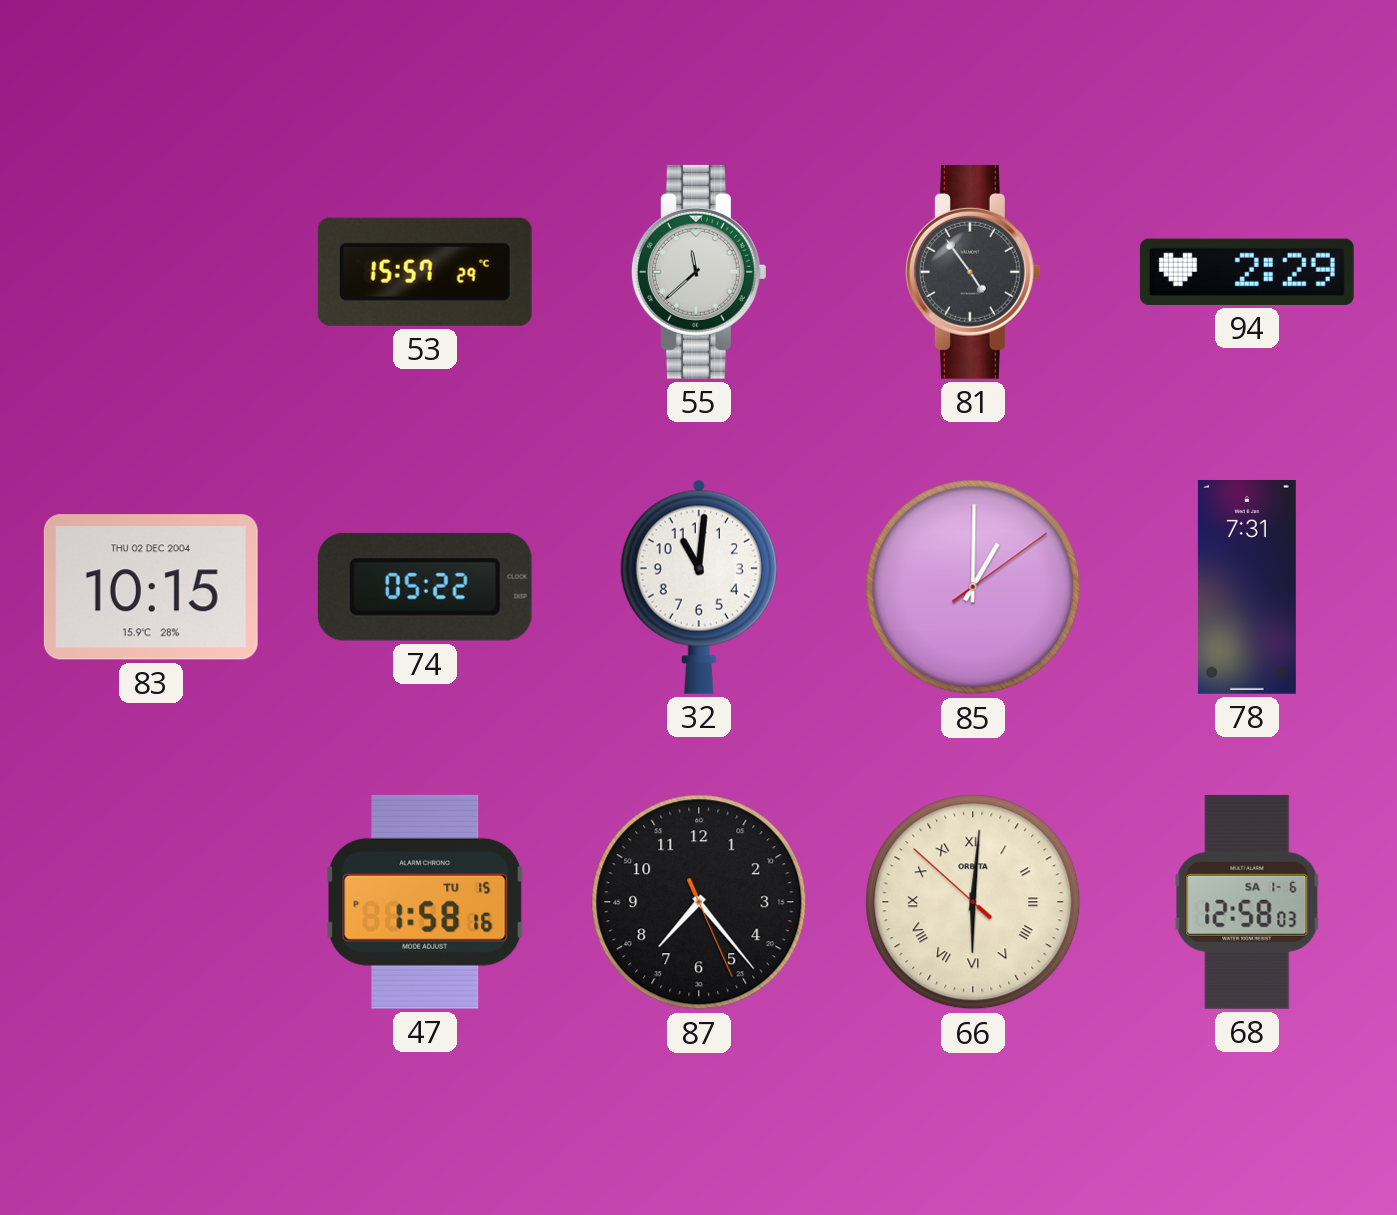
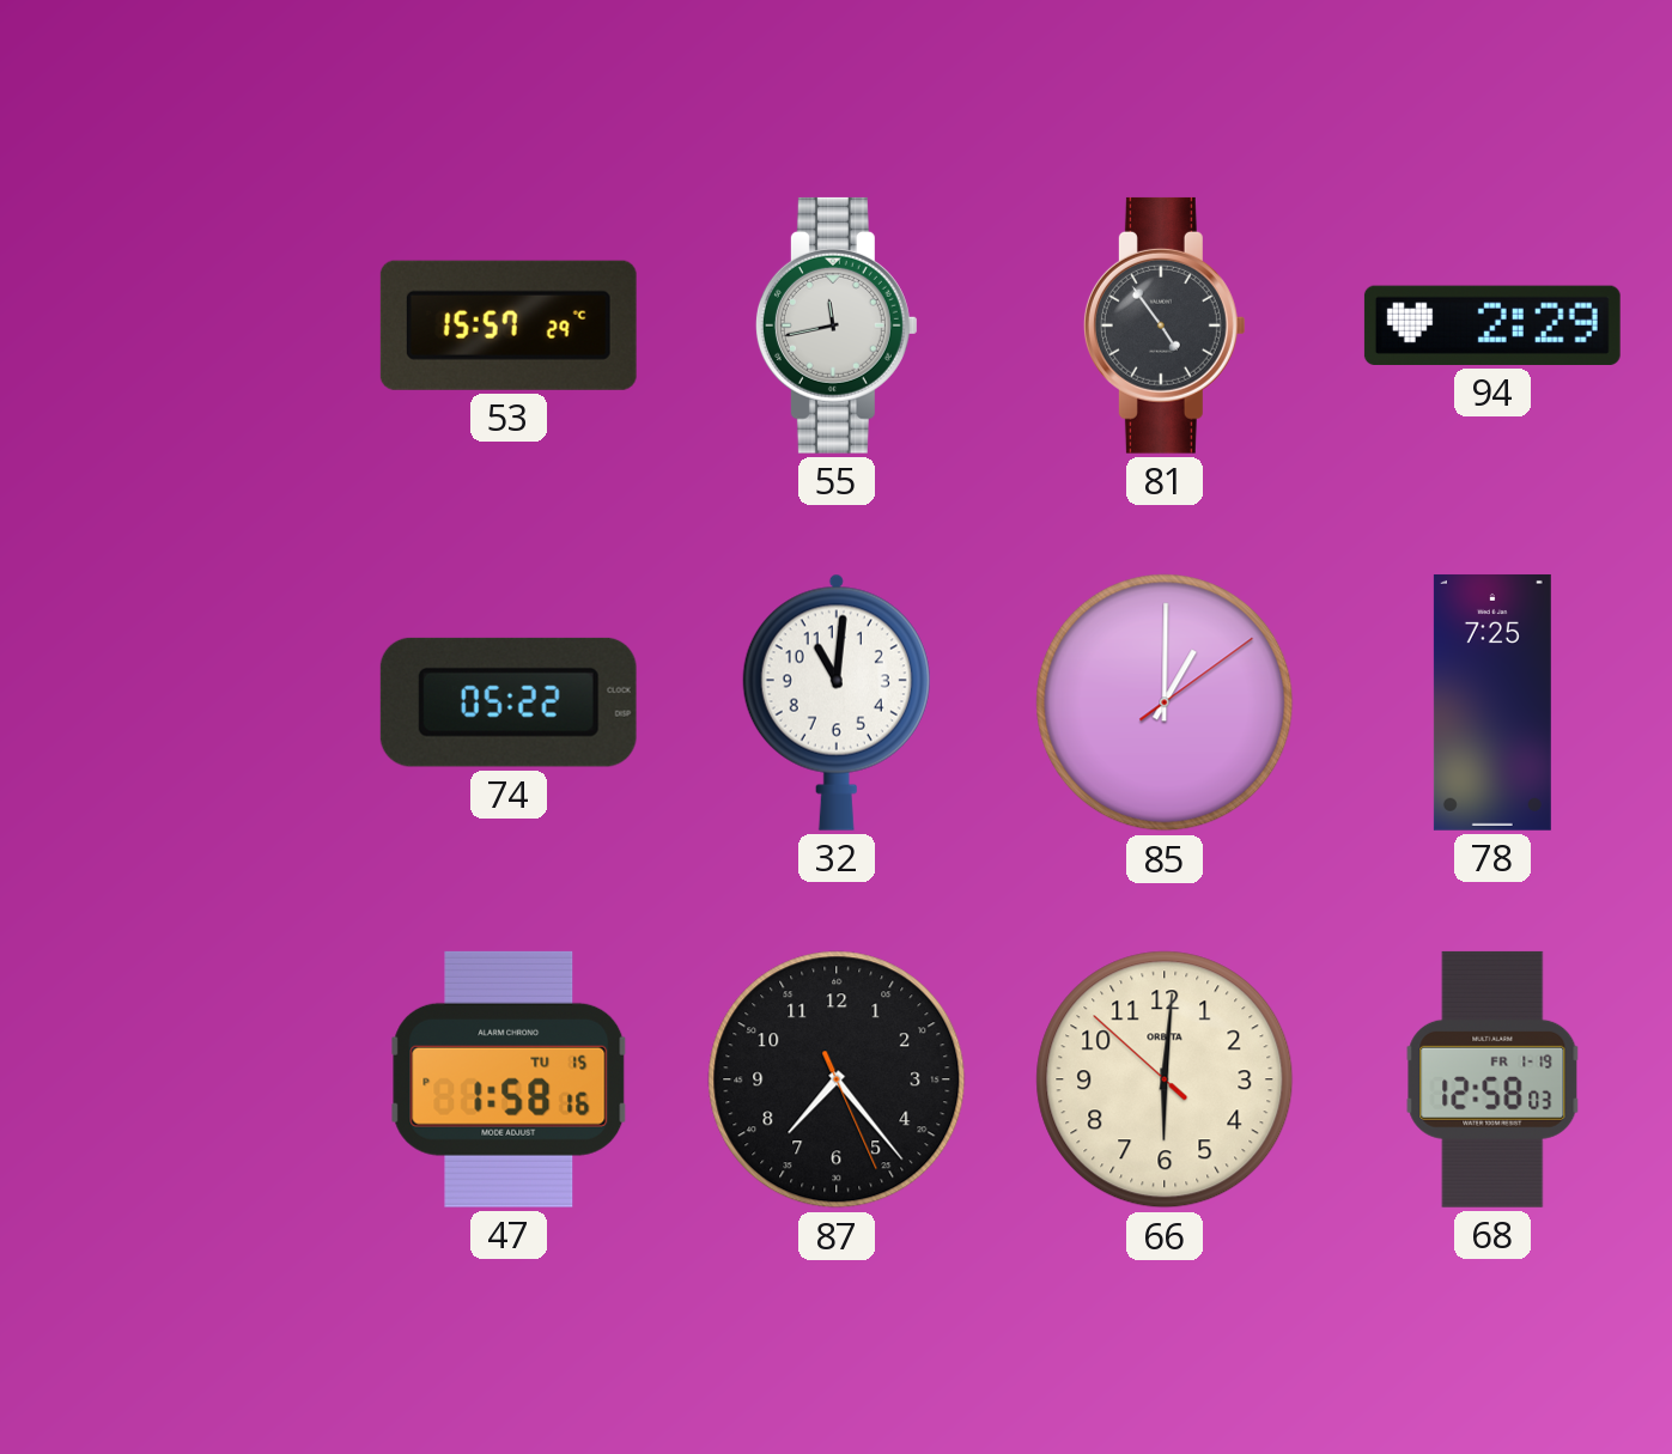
55: 11:38 -> 11:43 (837, 326)
83: 10:15 -> none (151, 587)
78: 7:31 -> 7:25 (1492, 702)
66 numerals: Roman -> Arabic (1165, 1079)
68 date: SA 1-6 -> FR 1-19 (1492, 1079)
